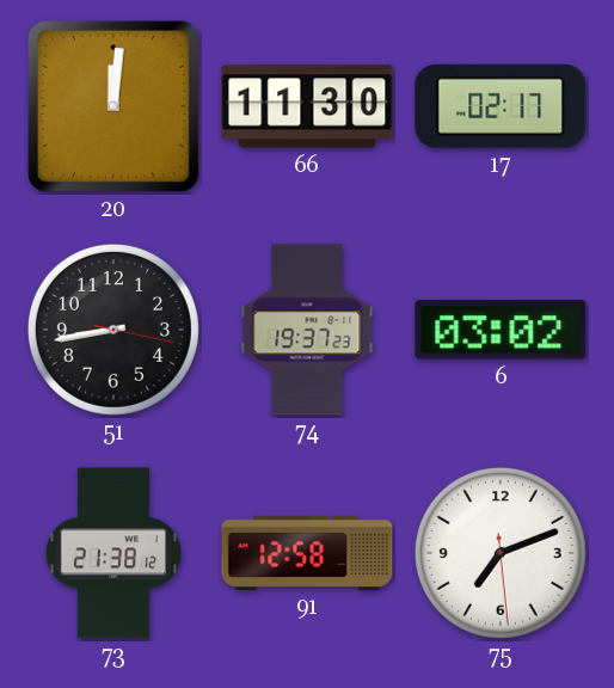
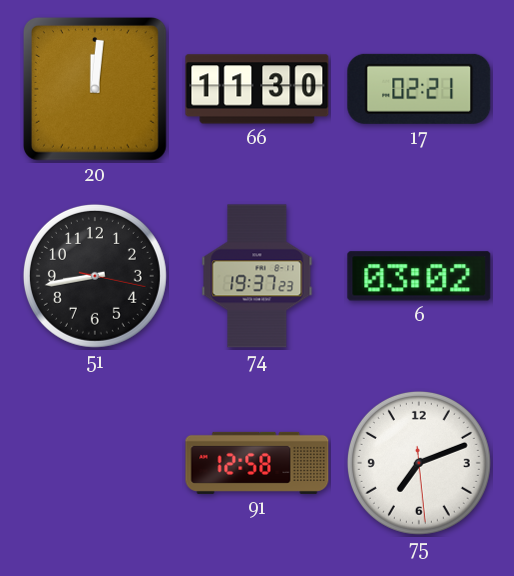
17: 02:17 -> 02:21 (419, 89)
73: 21:38 -> none (112, 553)
